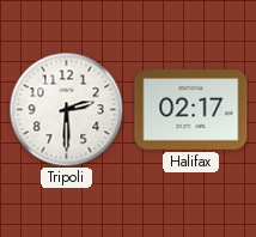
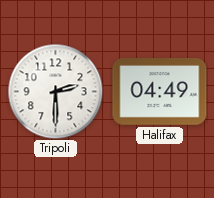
Halifax: 02:17 -> 04:49 (160, 92)
